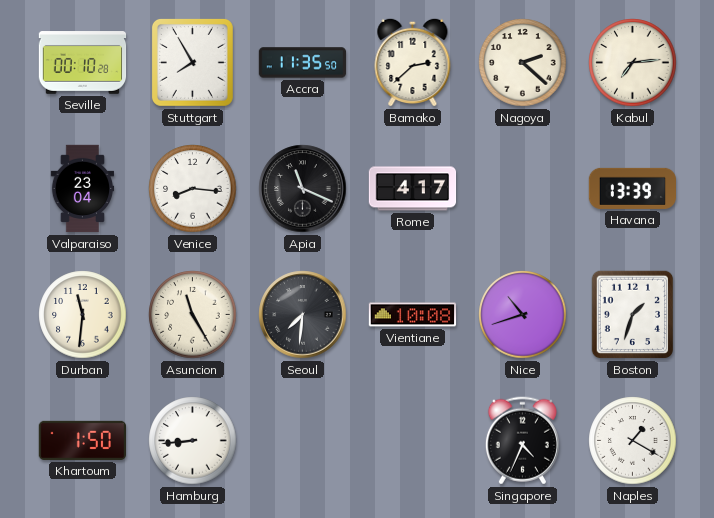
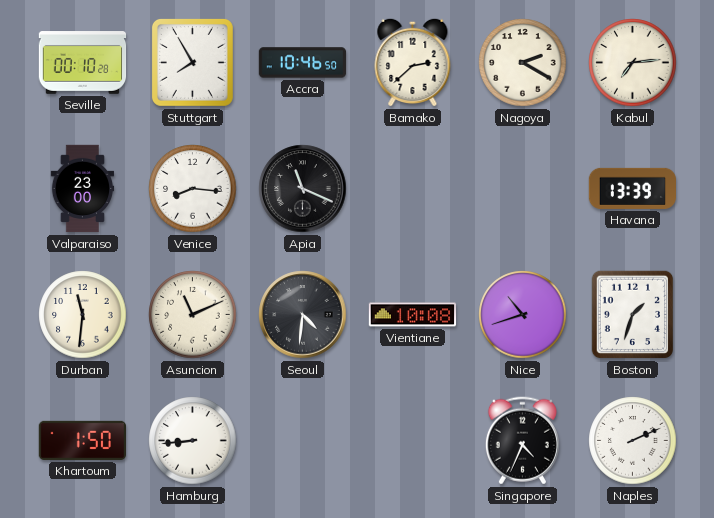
Accra: 11:35 -> 10:46 (303, 63)
Nagoya: 2:22 -> 2:20 (523, 63)
Valparaiso: 23:04 -> 23:00 (83, 189)
Rome: 4:17 -> none (413, 189)
Asuncion: 11:25 -> 11:11 (193, 315)
Seoul: 7:31 -> 4:31 (303, 315)
Naples: 1:20 -> 2:11 (633, 441)
